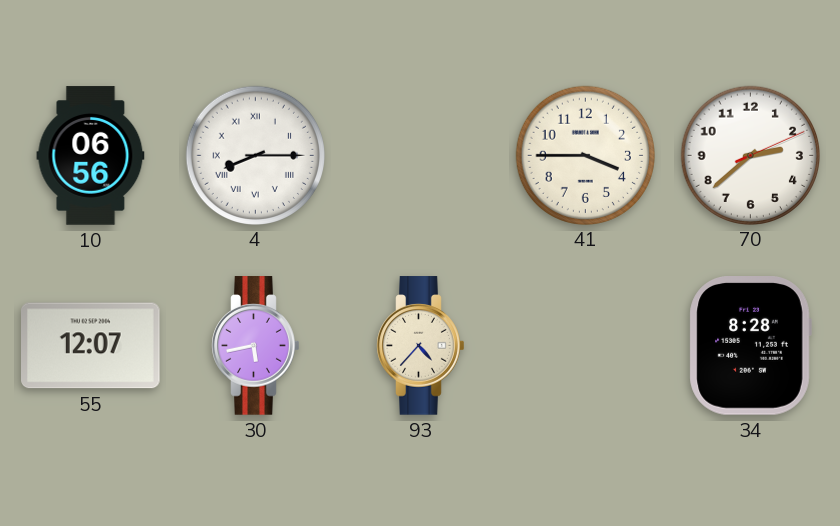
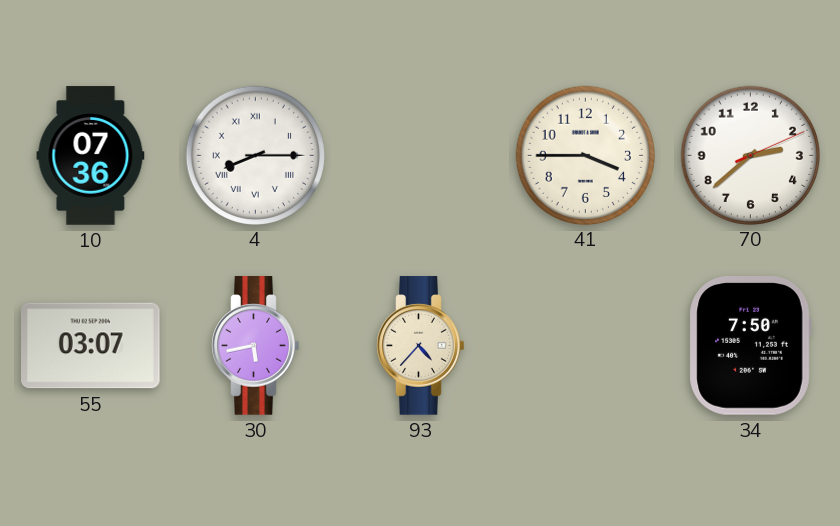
10: 06:56 -> 07:36 (91, 156)
55: 12:07 -> 03:07 (91, 346)
34: 8:28 -> 7:50 (750, 346)
